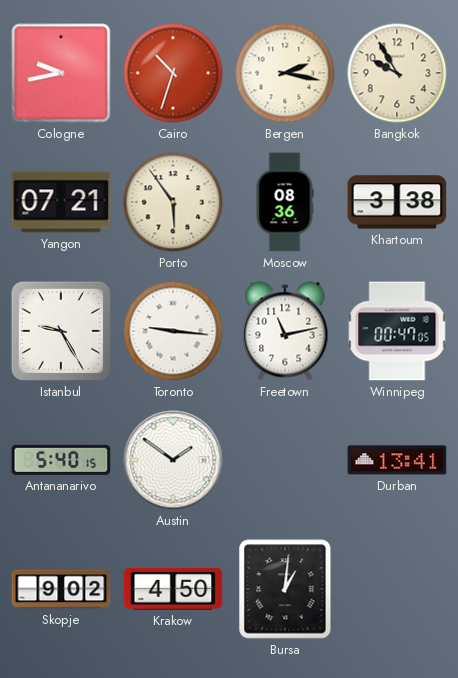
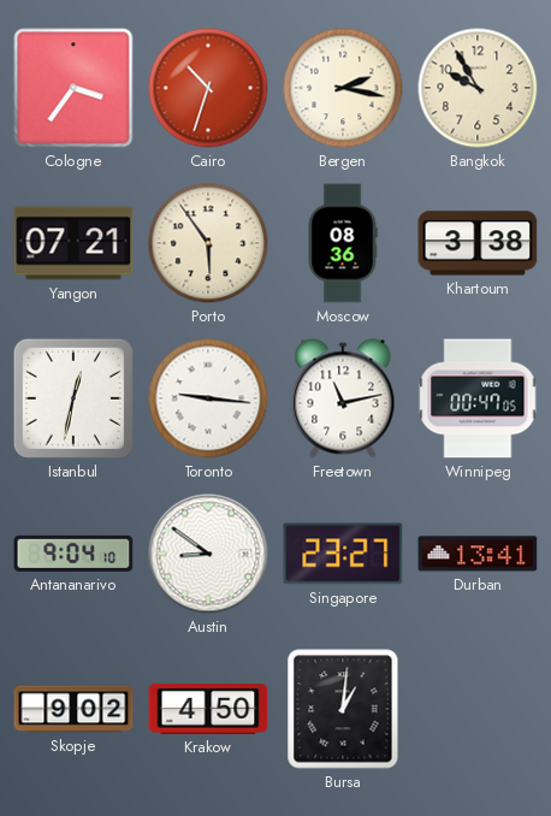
Cologne: 9:43 -> 3:36 (73, 88)
Istanbul: 9:25 -> 12:32 (73, 398)
Antananarivo: 5:40 -> 9:04 (73, 554)
Austin: 1:51 -> 8:51 (208, 554)
Singapore: none -> 23:27 (343, 554)
